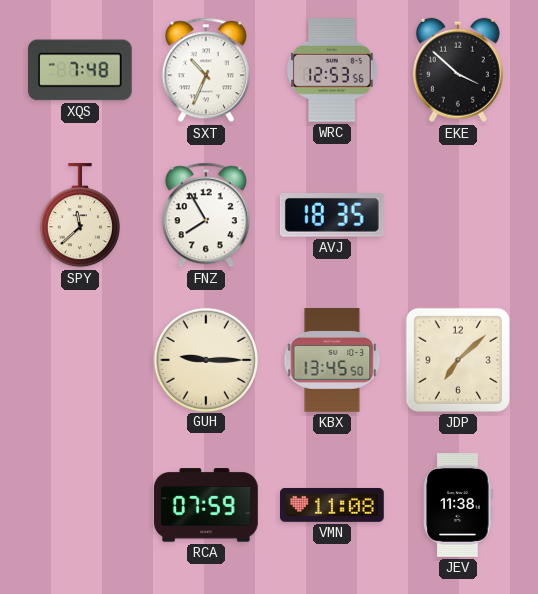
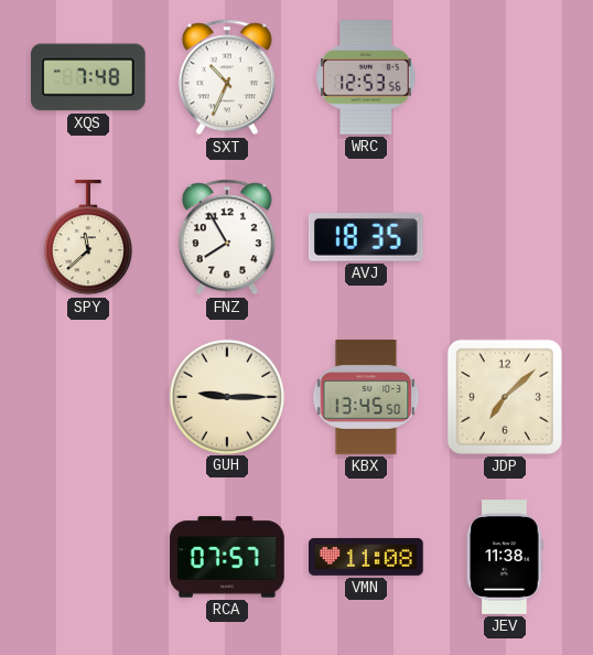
EKE: 3:52 -> none (458, 70)
RCA: 07:59 -> 07:57 (227, 557)
